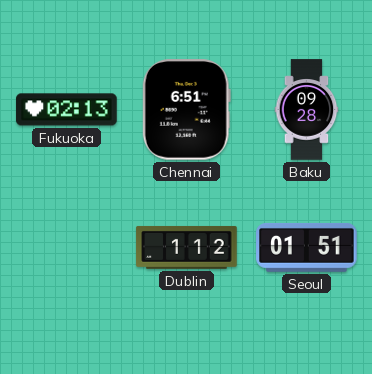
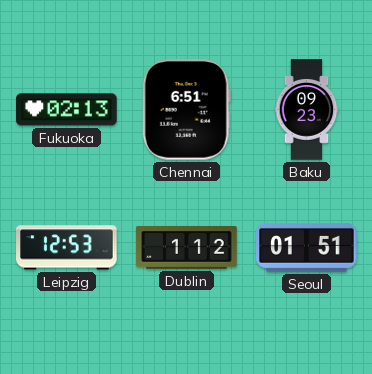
Baku: 09:28 -> 09:23 (307, 110)
Leipzig: none -> 12:53 (67, 248)
